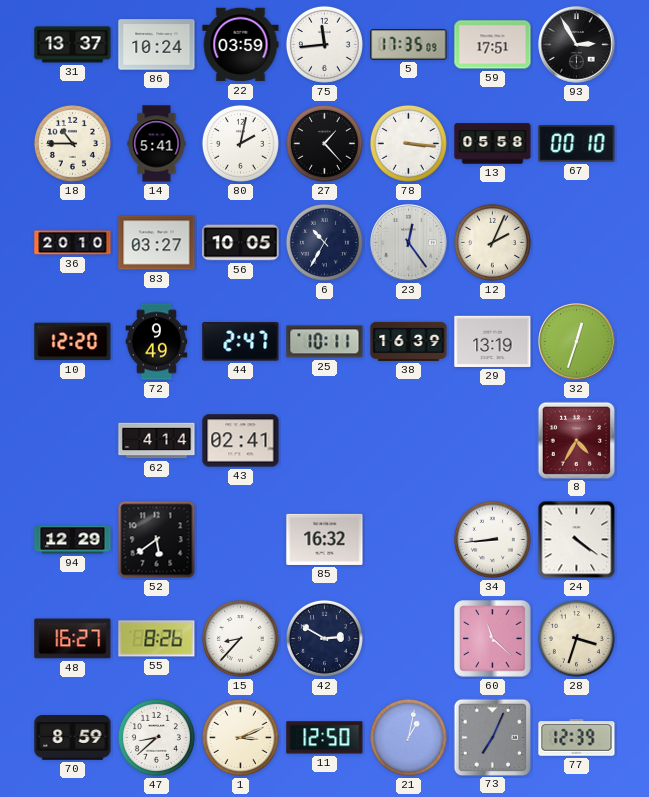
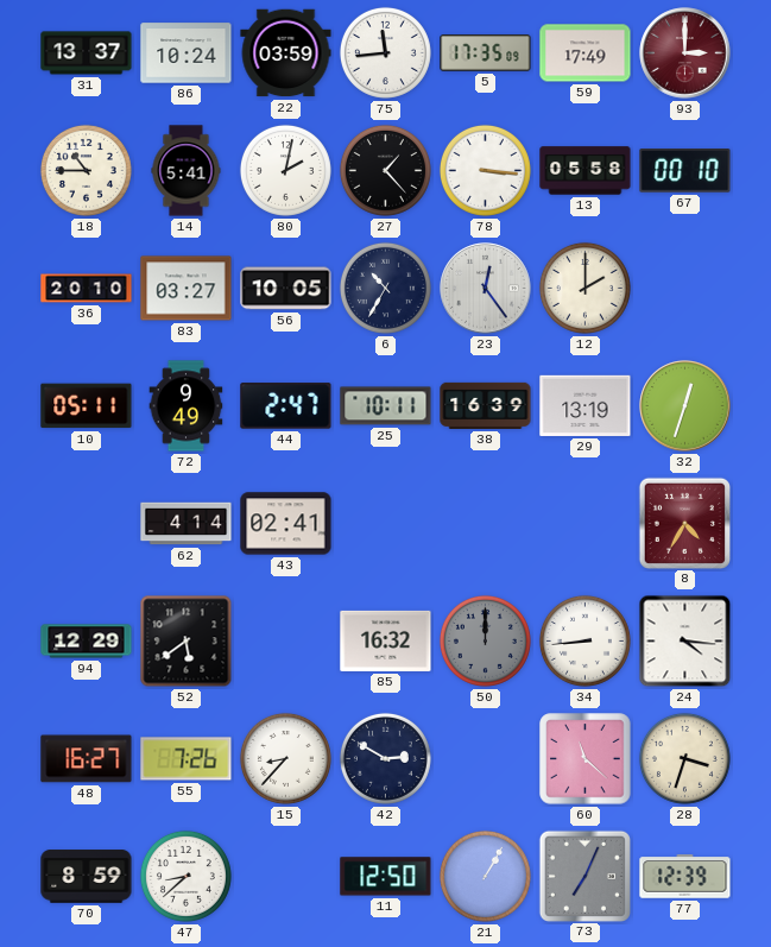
59: 17:51 -> 17:49 (586, 53)
93: 2:55 -> 3:00 (685, 53)
93 dial: black -> burgundy (685, 53)
12: 2:04 -> 2:00 (584, 288)
10: 12:20 -> 05:11 (87, 406)
50: none -> 12:00 (485, 640)
24: 4:21 -> 4:16 (685, 642)
55: 8:26 -> 7:26 (187, 759)
1: 3:11 -> none (240, 737)
21: 1:02 -> 1:05 (485, 876)
